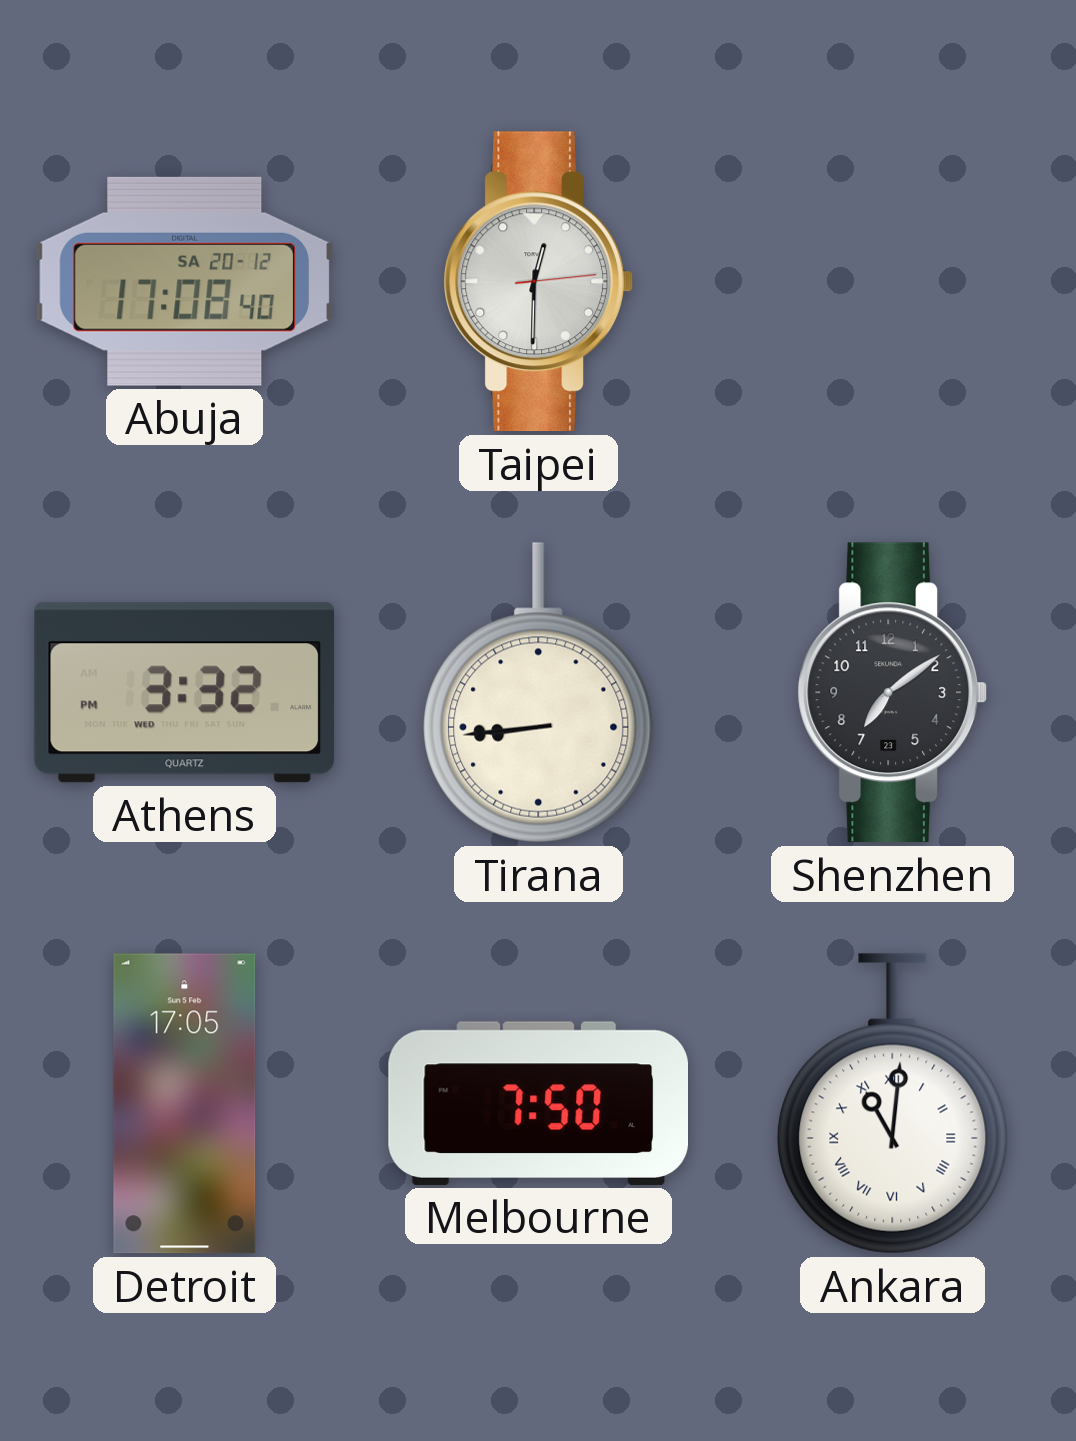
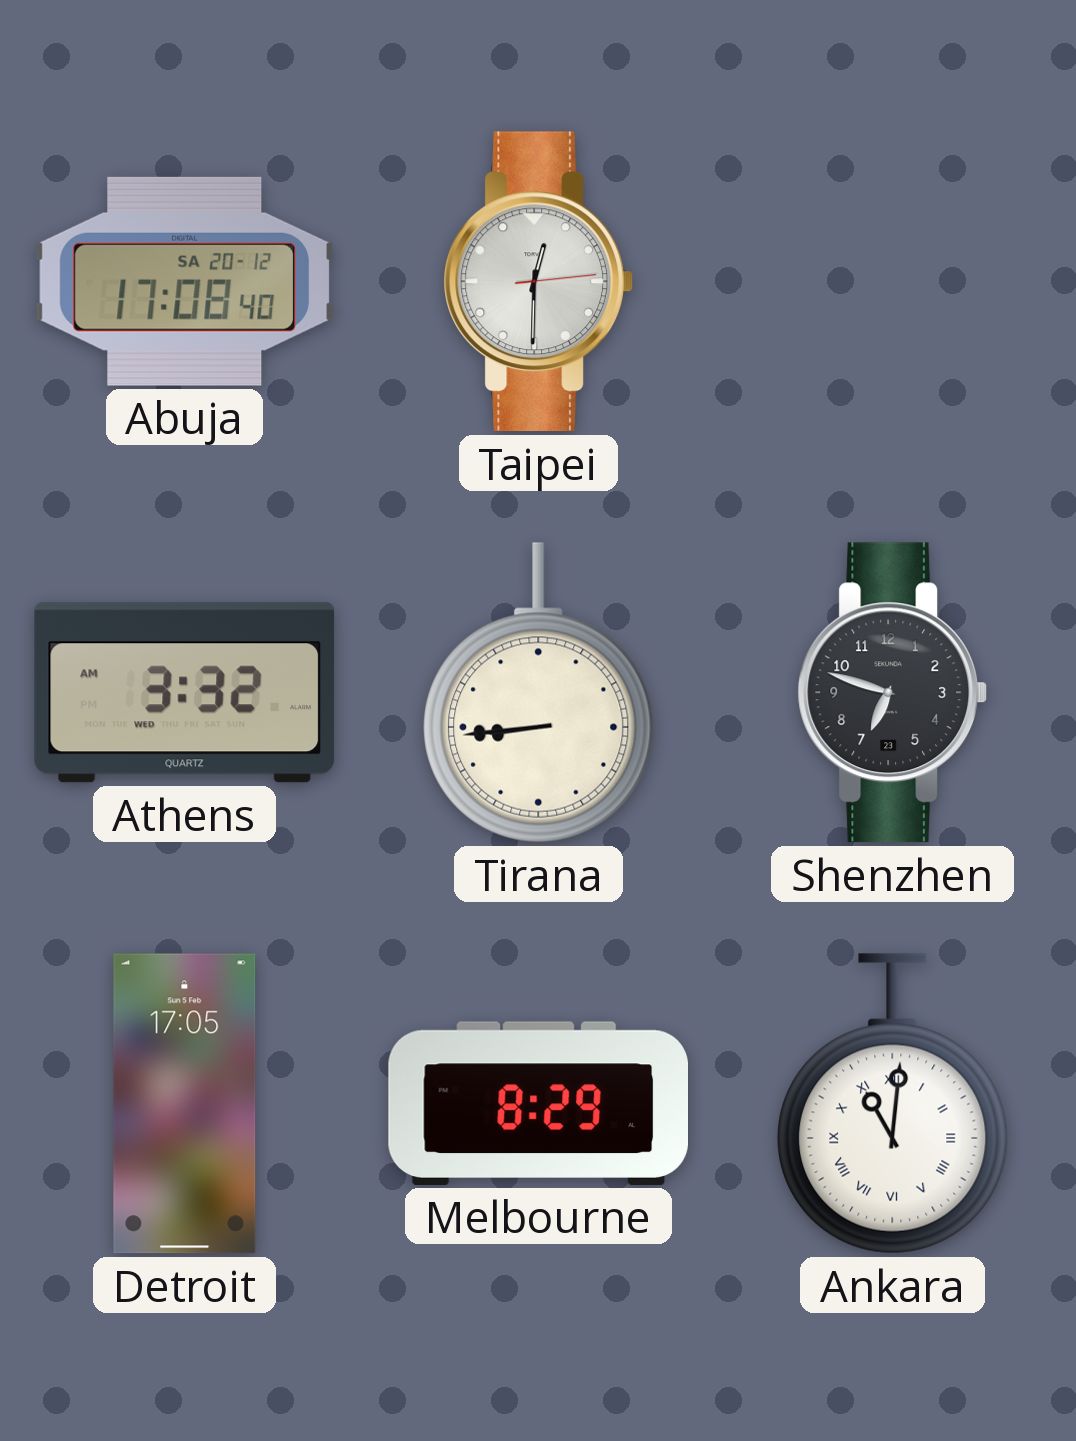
Athens: 3:32 PM -> 3:32 AM (185, 693)
Shenzhen: 7:09 -> 6:48 (892, 693)
Melbourne: 7:50 -> 8:29 (538, 1103)
